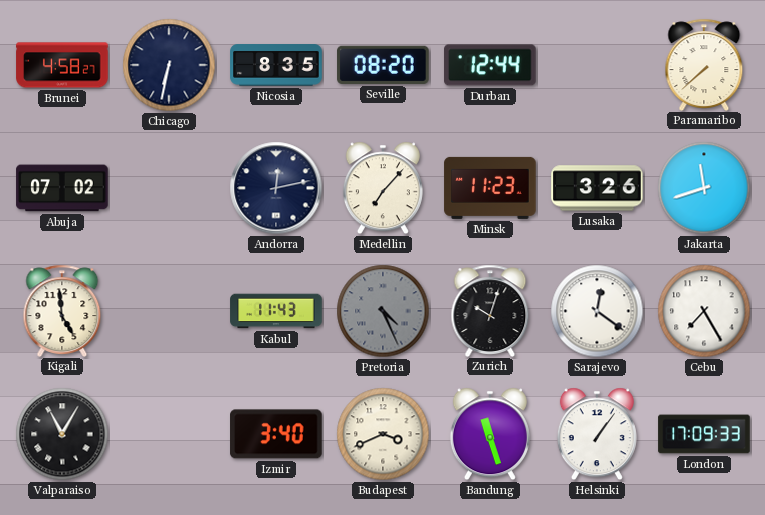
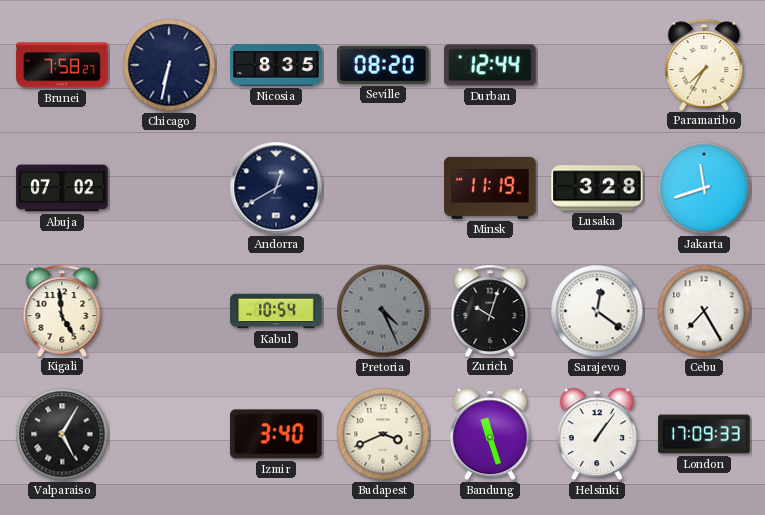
Brunei: 4:58 -> 7:58 (62, 65)
Paramaribo: 7:38 -> 7:35 (704, 64)
Andorra: 12:13 -> 12:40 (276, 188)
Medellin: 7:07 -> none (383, 188)
Minsk: 11:23 -> 11:19 (490, 188)
Lusaka: 3:26 -> 3:28 (597, 188)
Kabul: 11:43 -> 10:54 (276, 311)
Valparaiso: 11:05 -> 5:05 (62, 434)
